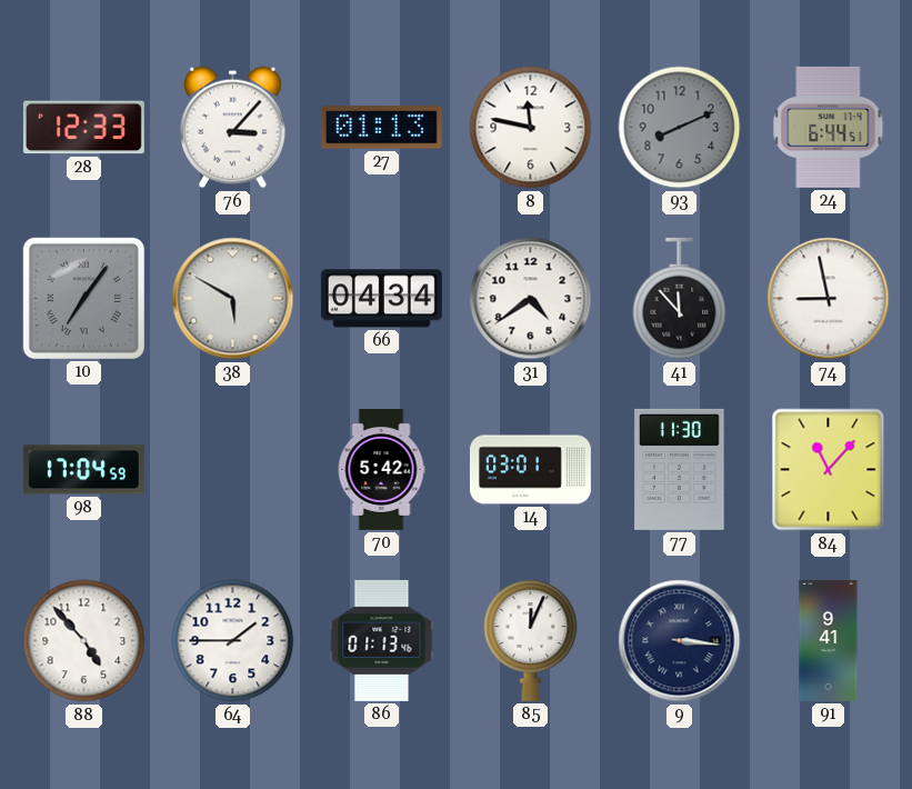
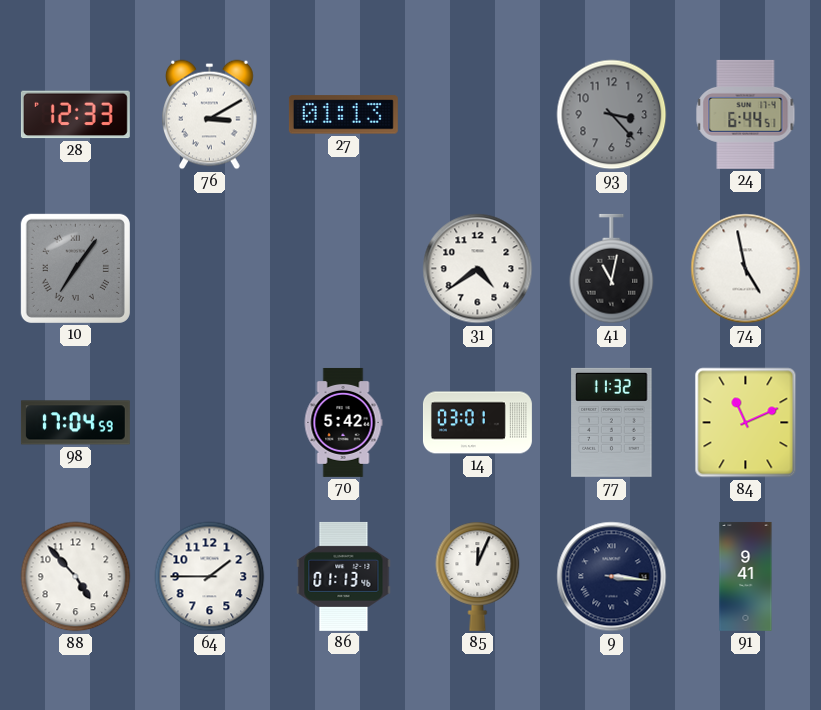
76: 3:07 -> 3:10 (210, 115)
8: 11:47 -> none (531, 128)
93: 8:11 -> 3:23 (612, 115)
38: 5:50 -> none (233, 299)
66: 04:34 -> none (381, 299)
41: 11:53 -> 11:02 (612, 269)
74: 8:58 -> 4:58 (746, 269)
77: 11:30 -> 11:32 (612, 422)
84: 11:07 -> 11:11 (746, 423)
